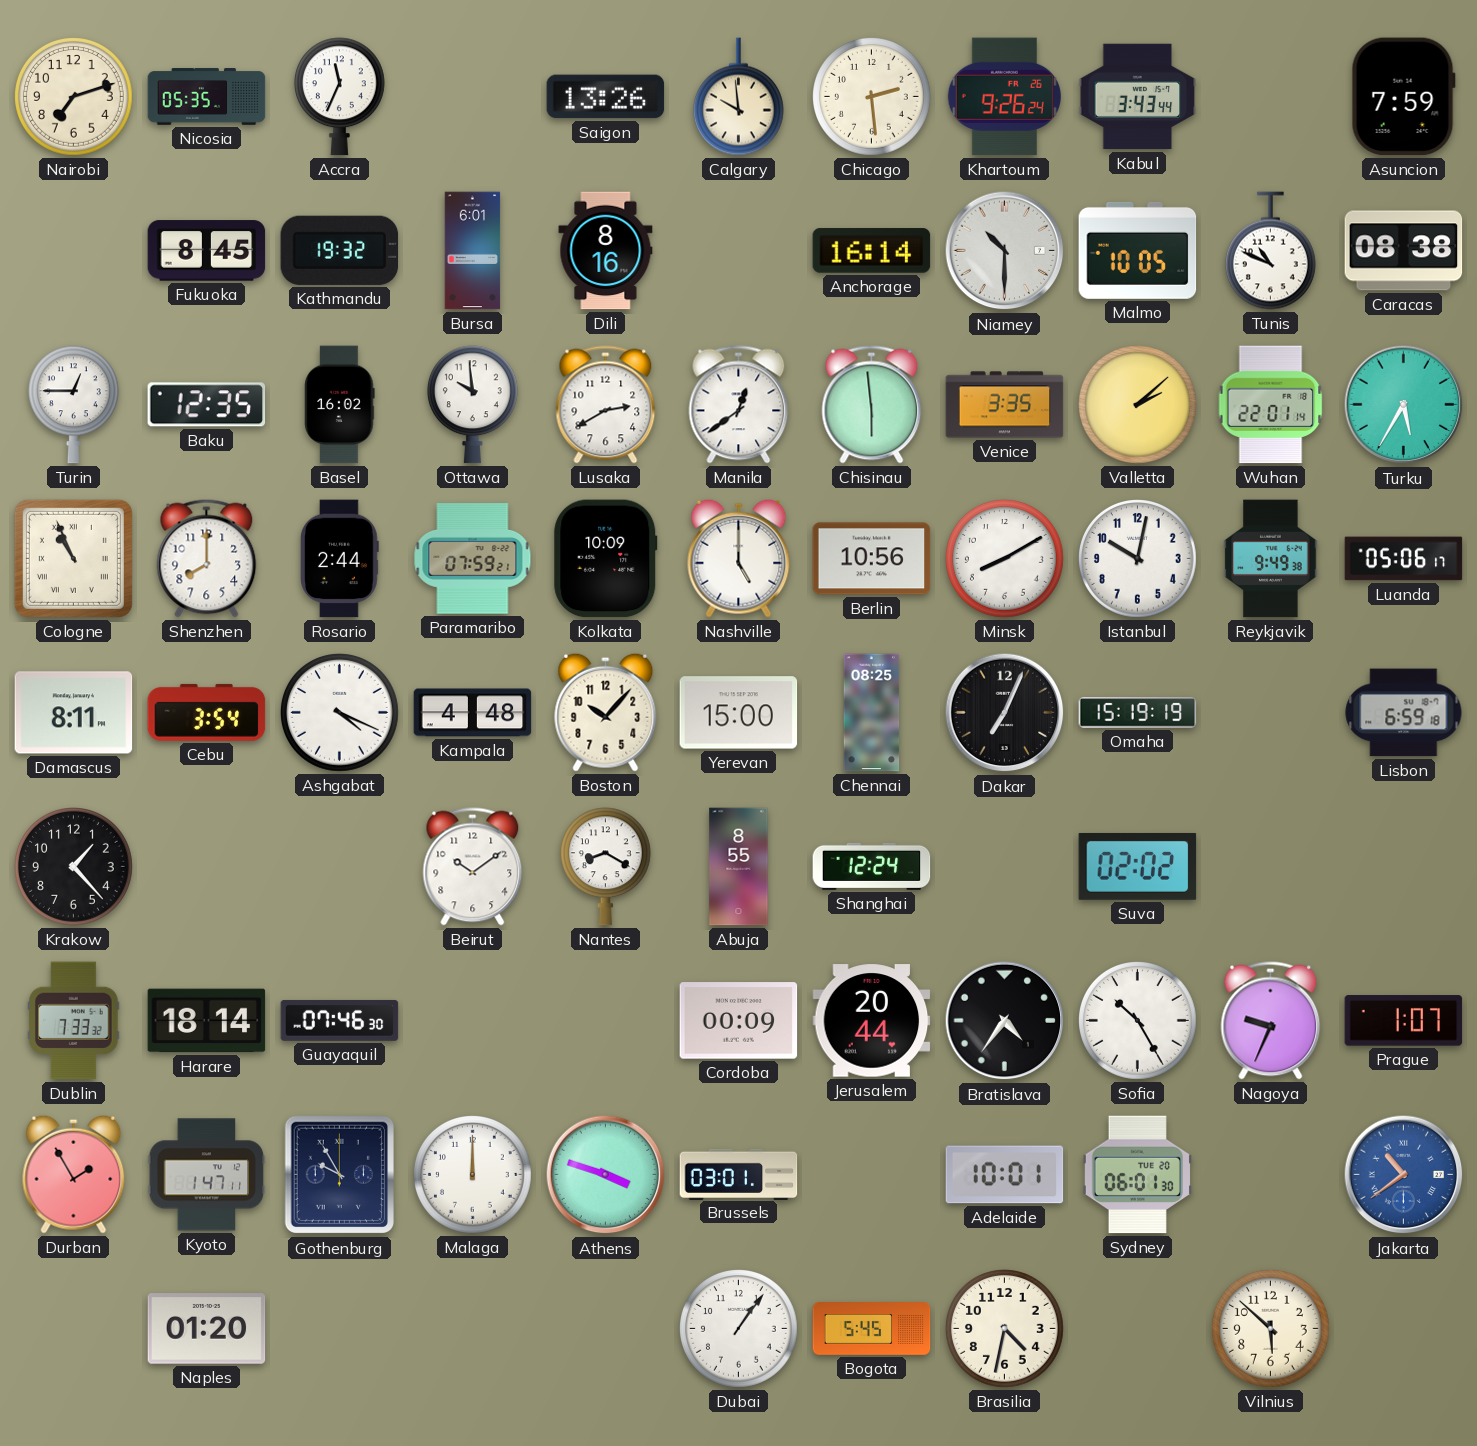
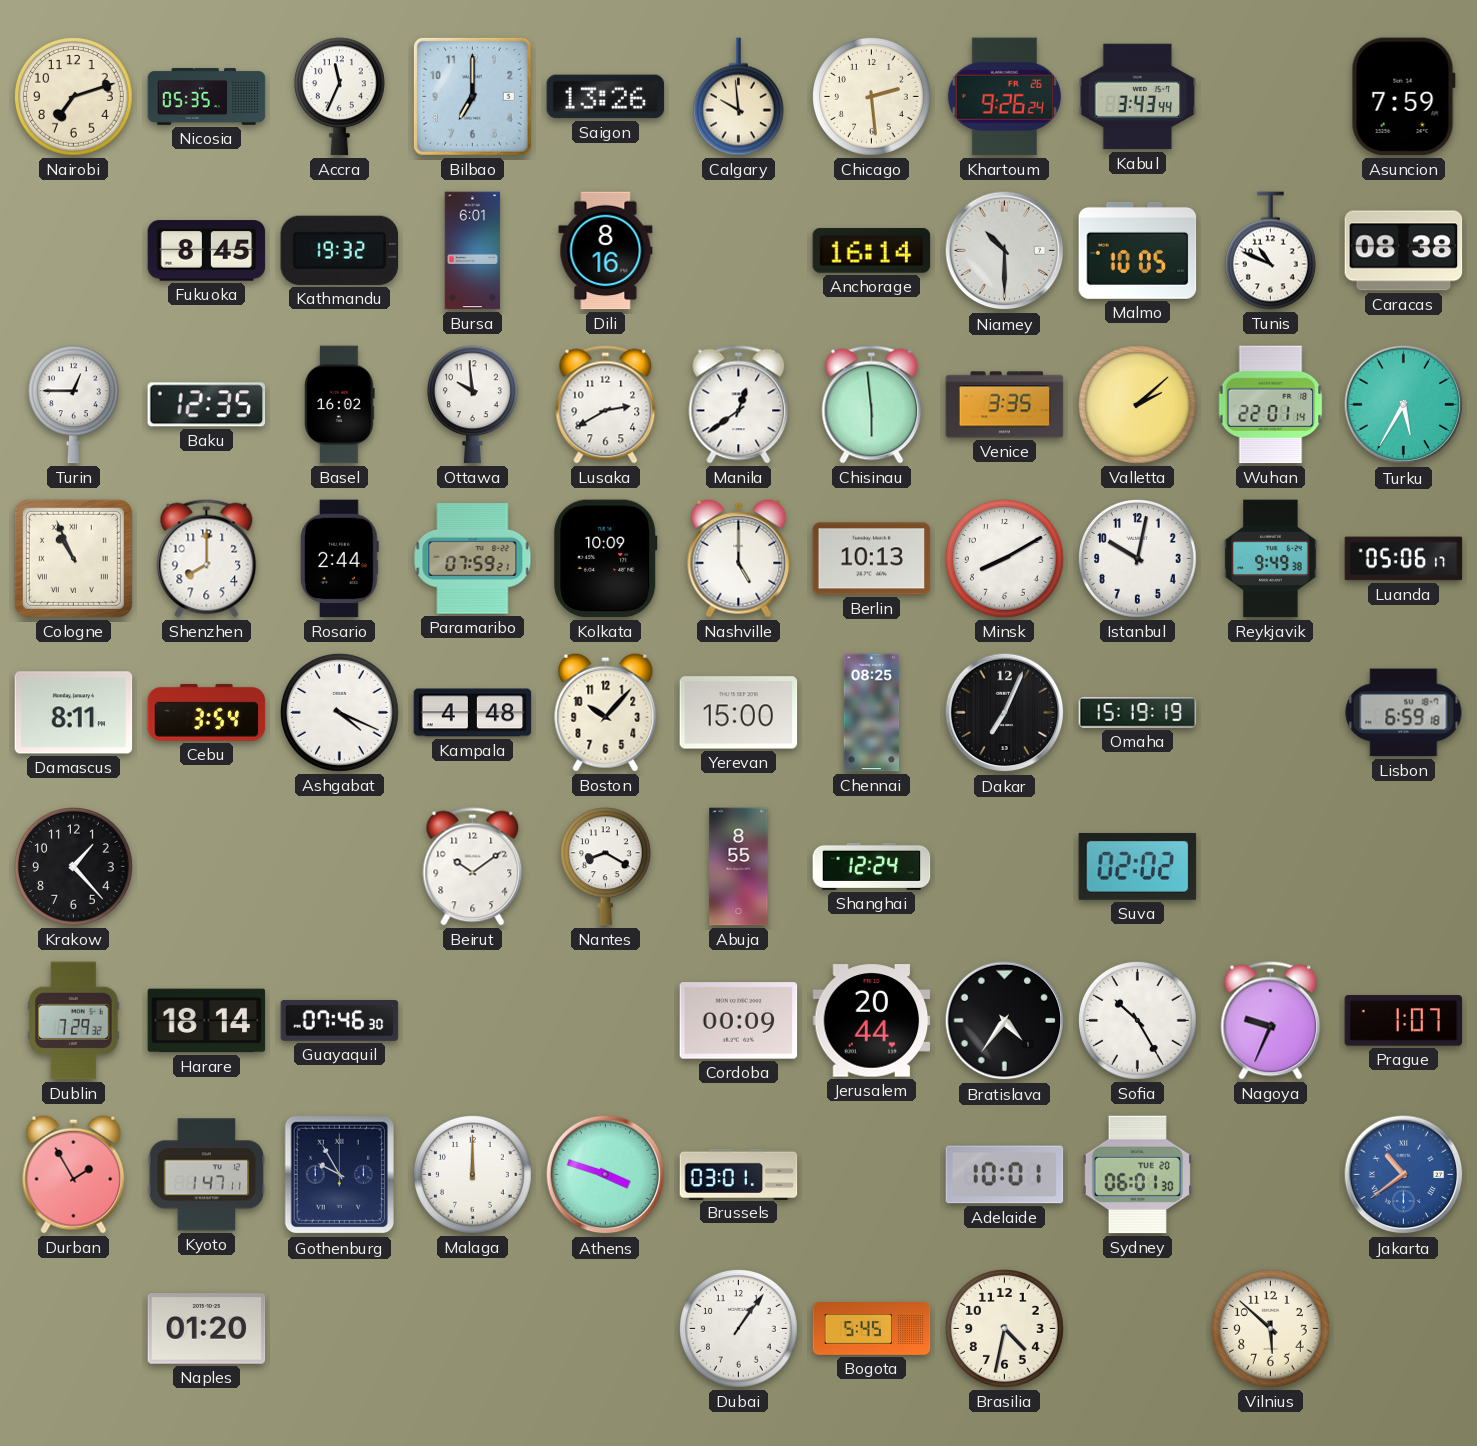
Bilbao: none -> 7:00 (472, 96)
Berlin: 10:56 -> 10:13 (872, 559)
Dublin: 7:33 -> 7:29 (74, 1021)
